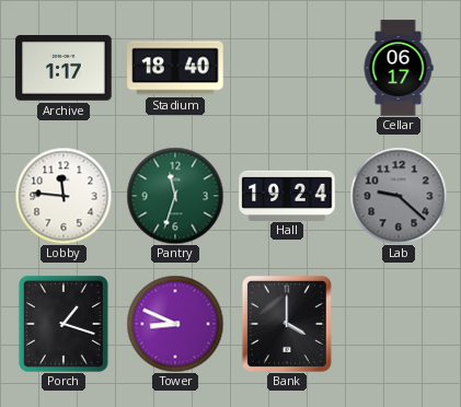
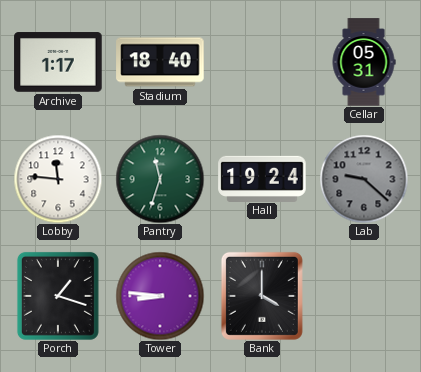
Cellar: 06:17 -> 05:31 (364, 62)
Tower: 8:49 -> 8:46 (160, 296)
